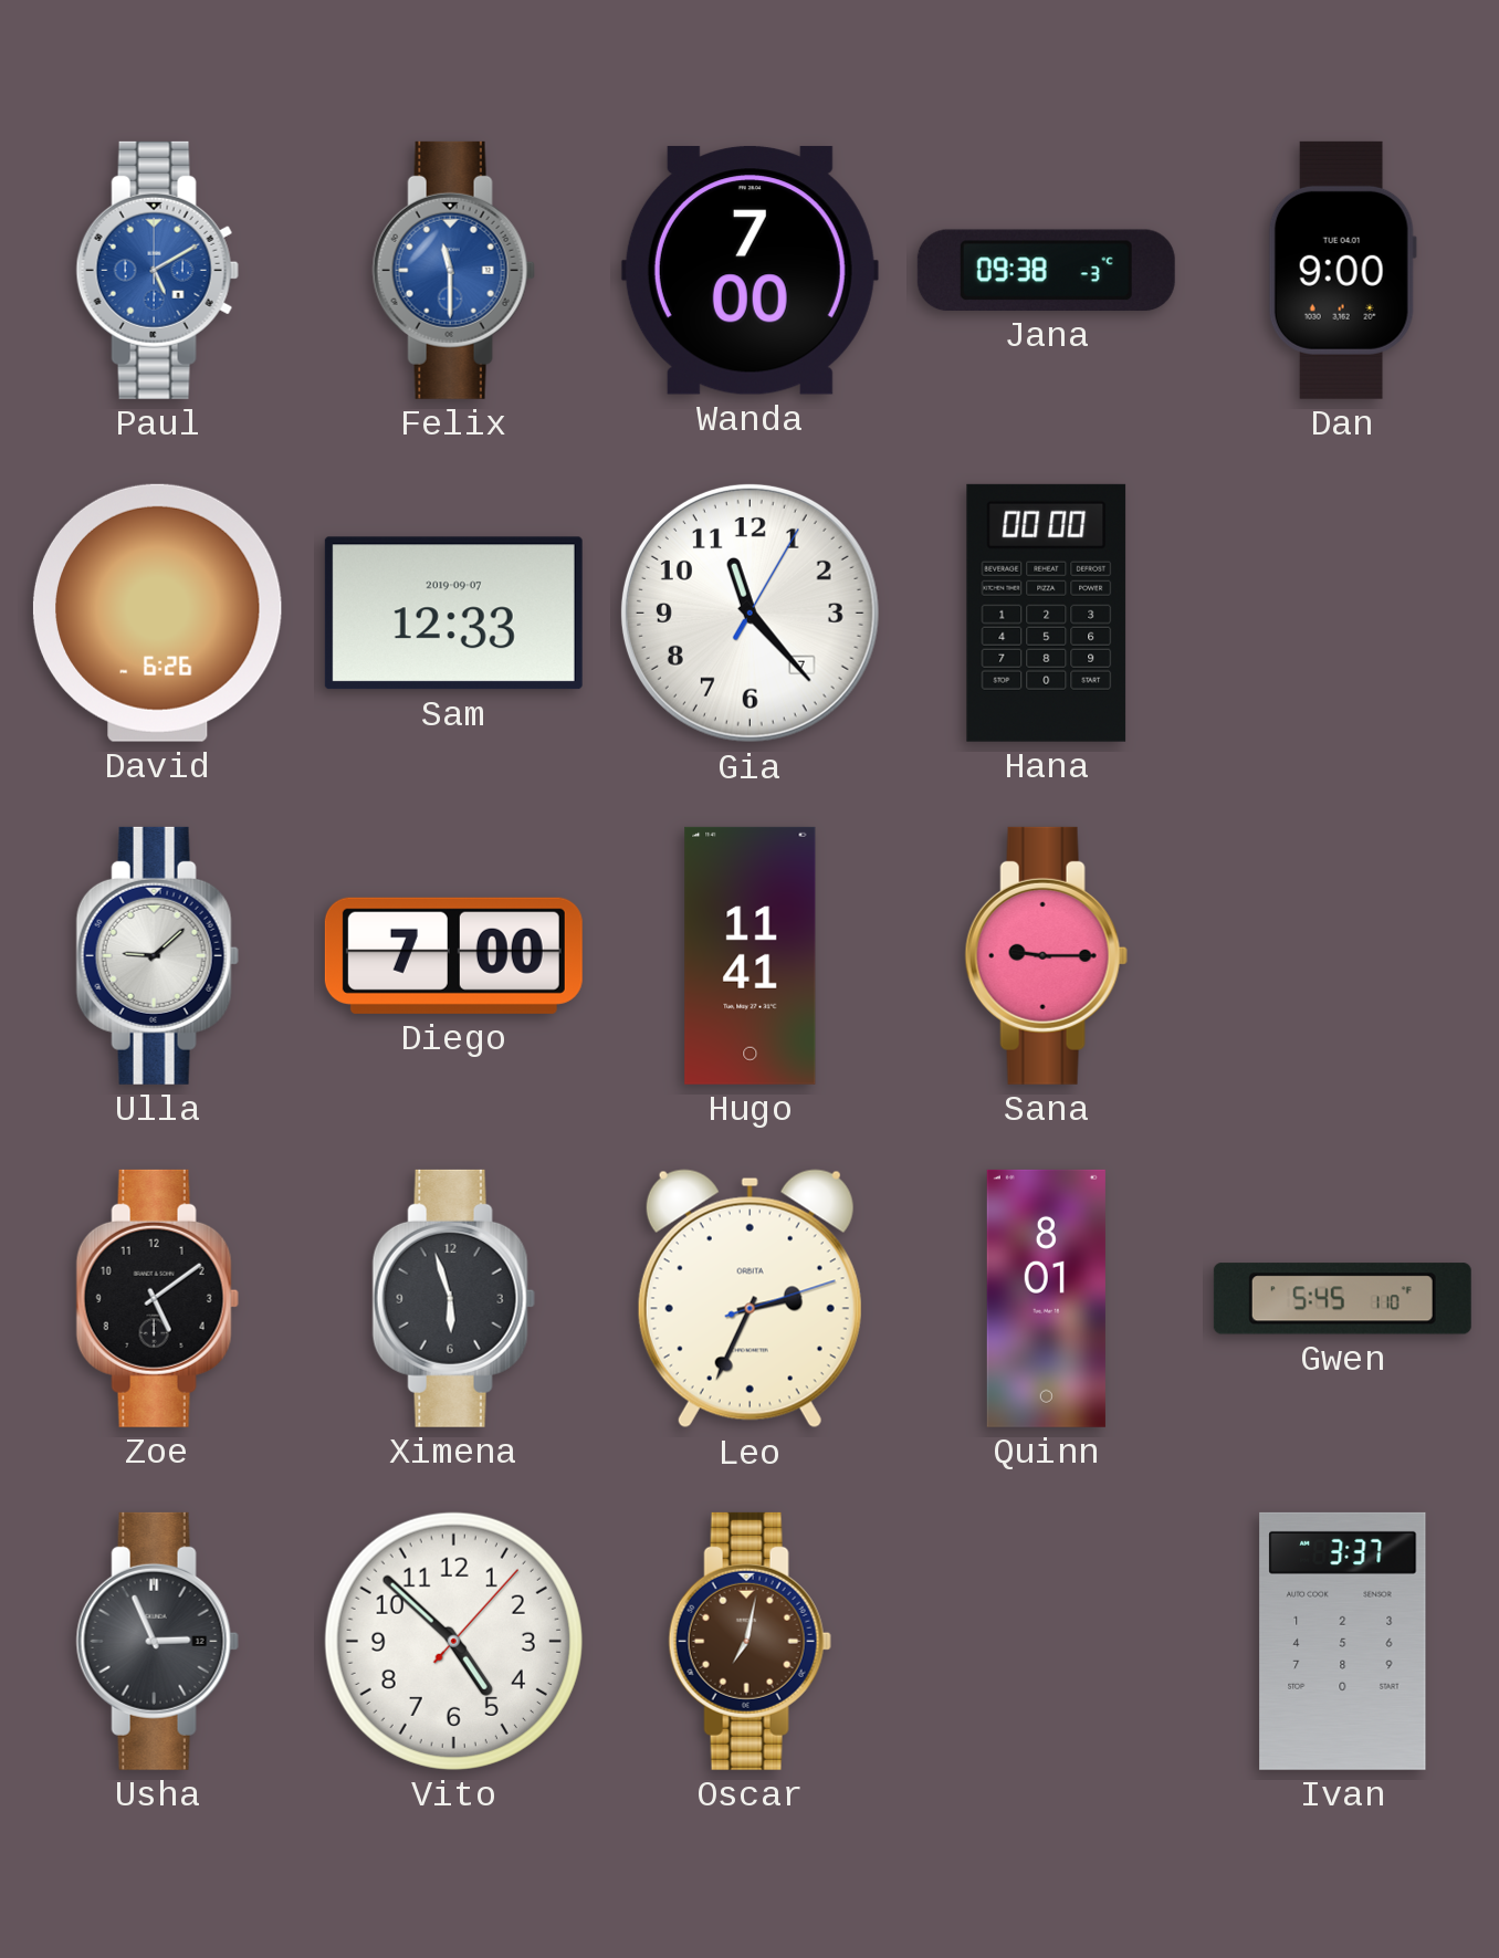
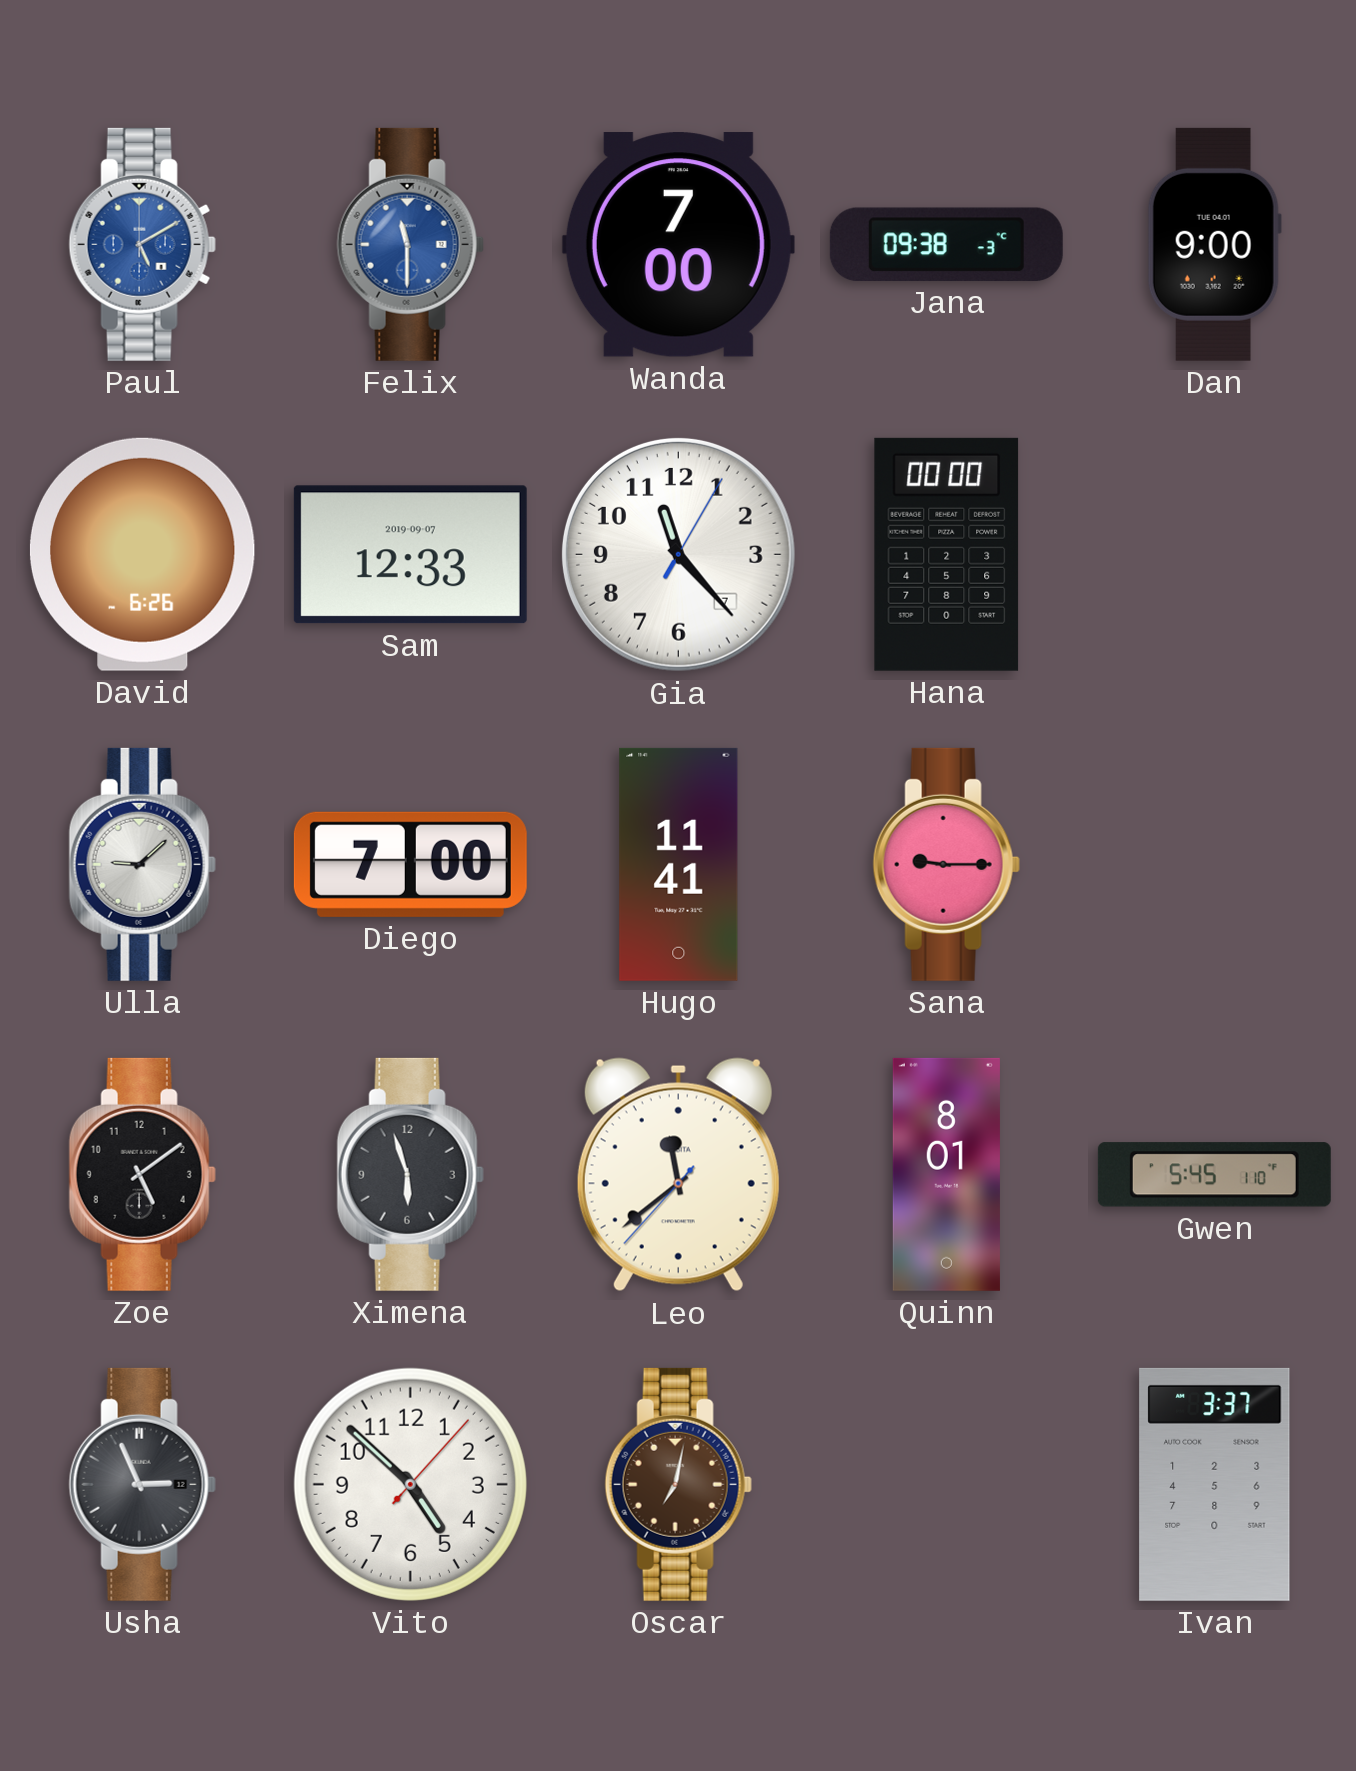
Leo: 2:34 -> 11:38 (678, 1175)
